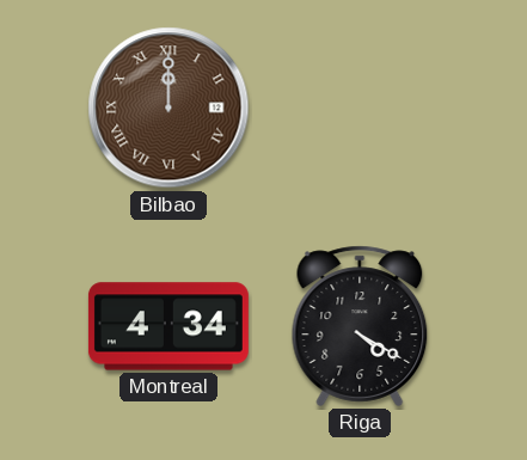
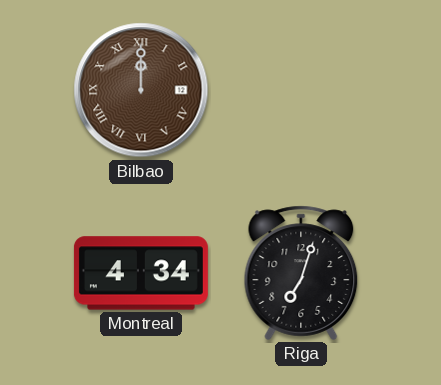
Riga: 4:20 -> 7:03 (301, 273)
